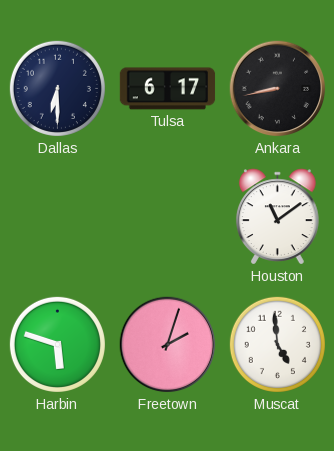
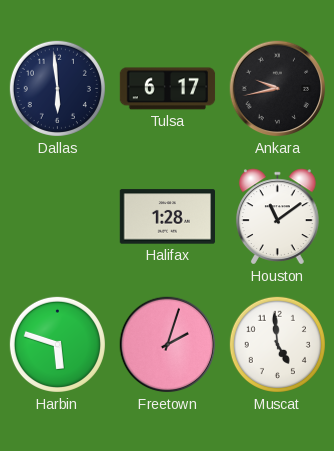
Dallas: 6:30 -> 5:59 (57, 88)
Ankara: 8:43 -> 9:43 (278, 89)
Halifax: none -> 1:28 (167, 217)
